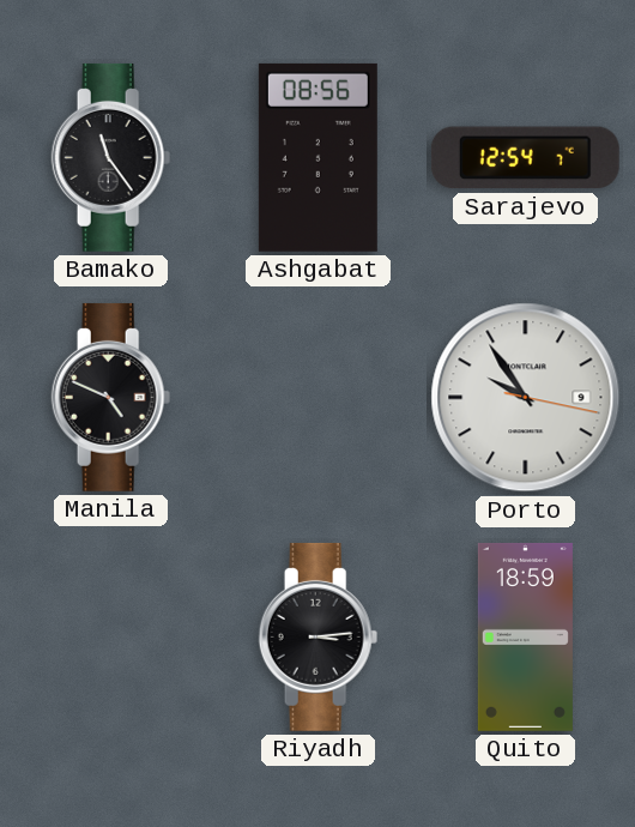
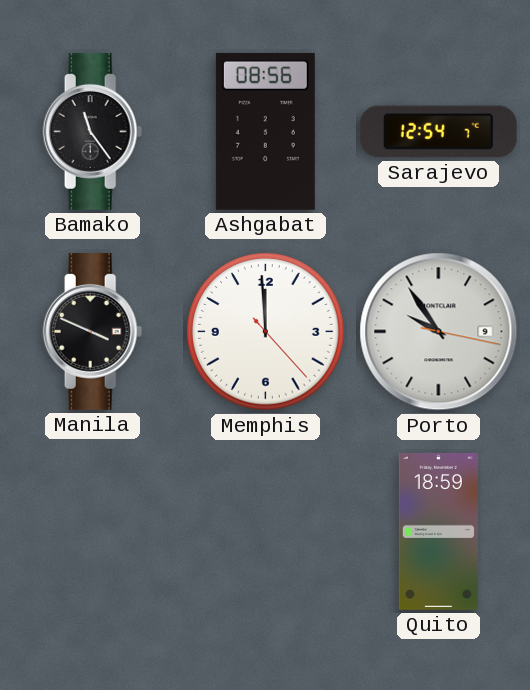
Manila: 4:49 -> 3:49 (93, 331)
Memphis: none -> 11:59 (266, 332)
Riyadh: 3:14 -> none (319, 636)
